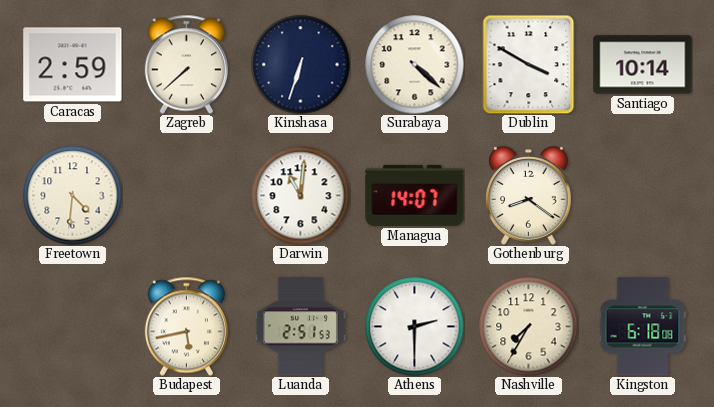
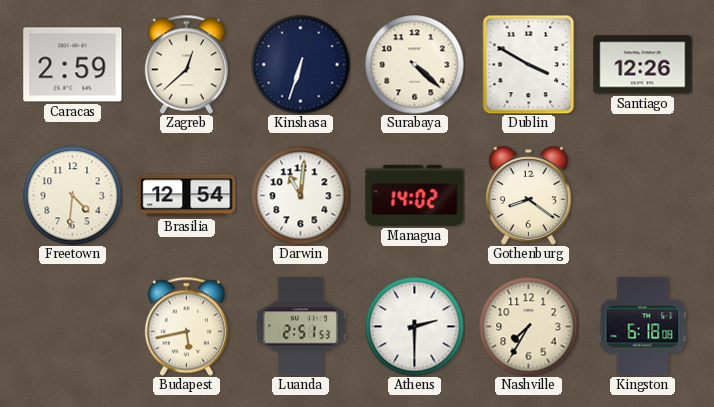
Zagreb: 7:38 -> 12:38 (186, 64)
Santiago: 10:14 -> 12:26 (643, 65)
Brasilia: none -> 12:54 (187, 196)
Managua: 14:07 -> 14:02 (415, 195)
